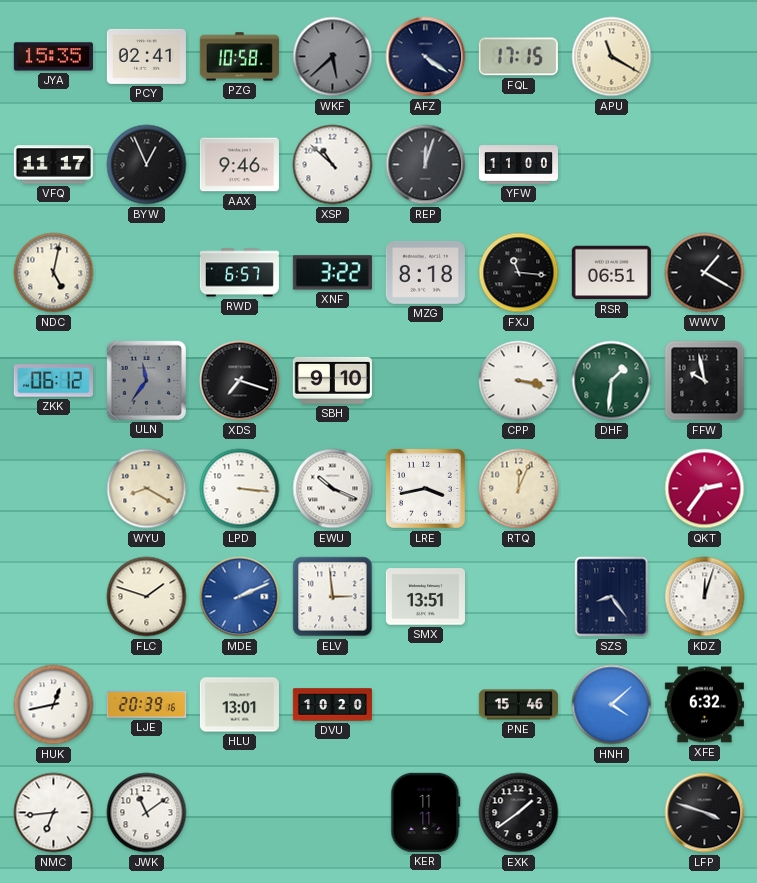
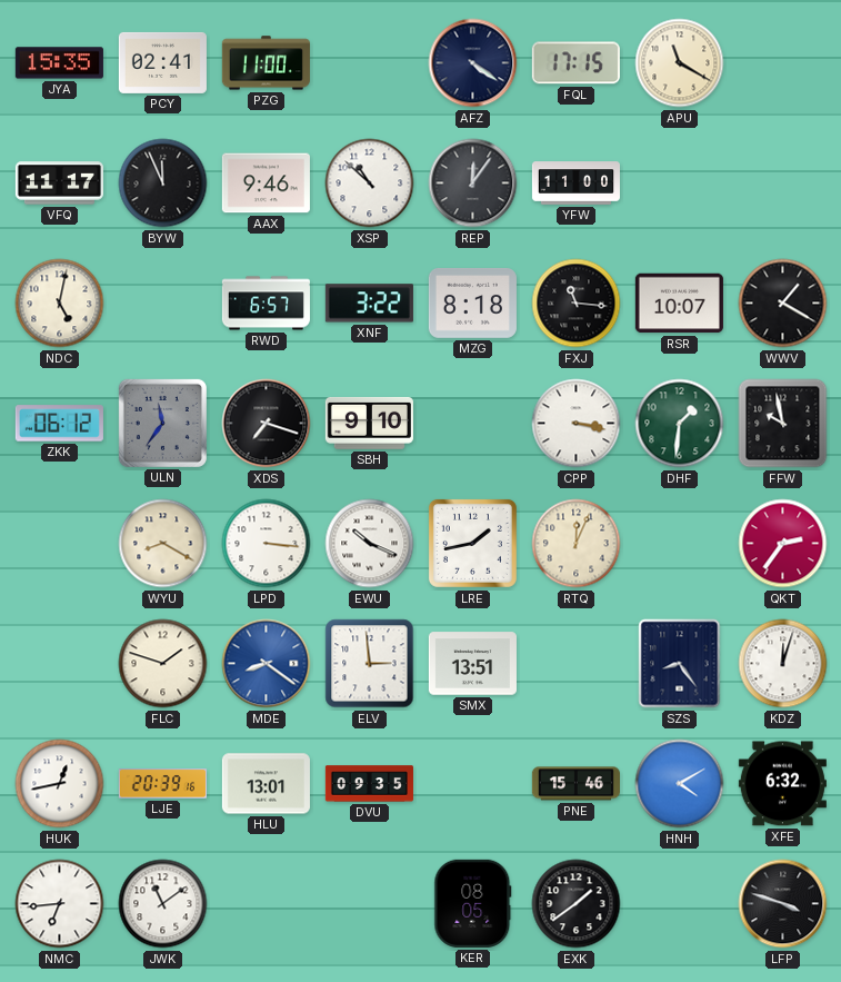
PZG: 10:58 -> 11:00 (266, 63)
WKF: 5:38 -> none (333, 57)
BYW: 12:56 -> 11:56 (163, 183)
REP: 12:03 -> 12:06 (473, 183)
RSR: 06:51 -> 10:07 (679, 304)
LRE: 3:43 -> 1:43 (472, 543)
MDE: 2:11 -> 8:21 (267, 664)
DVU: 10:20 -> 09:35 (369, 784)
HNH: 4:08 -> 4:10 (680, 784)
KER: 11:11 -> 08:05 (473, 903)
